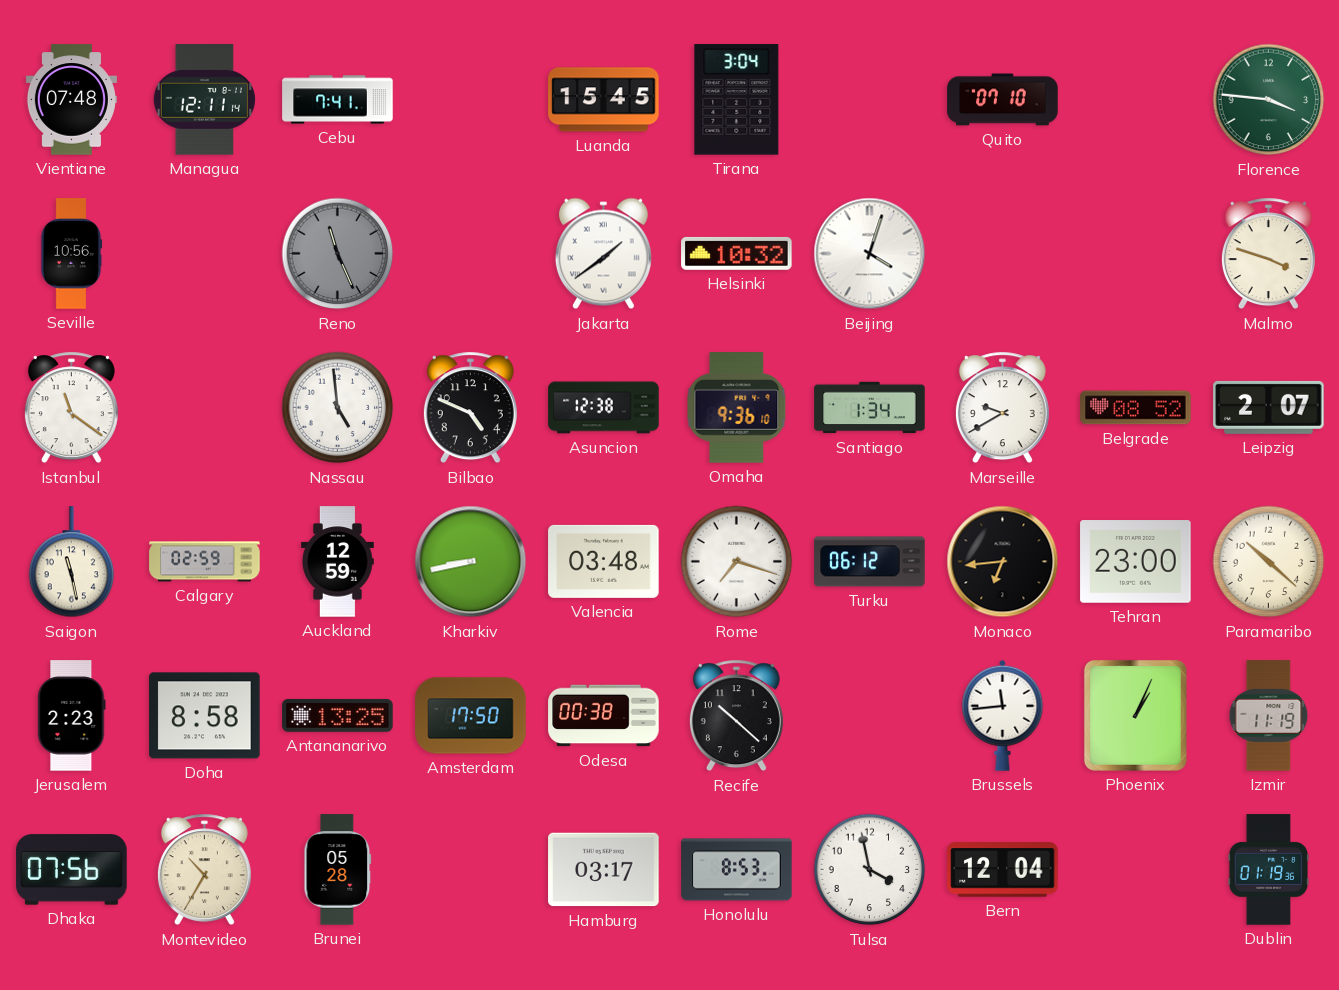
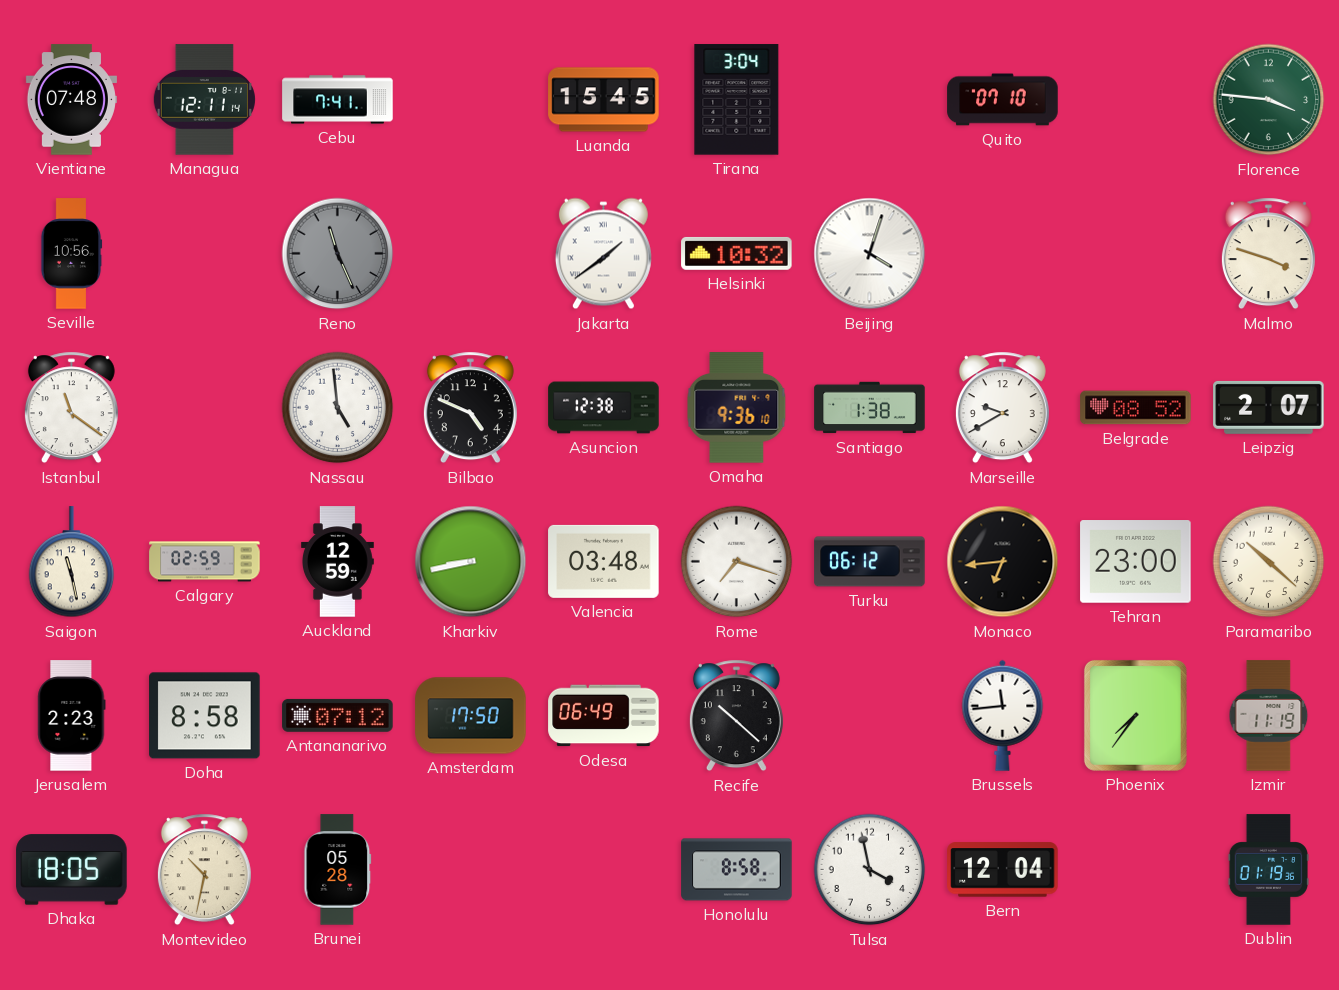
Santiago: 1:34 -> 1:38 (870, 408)
Antananarivo: 13:25 -> 07:12 (338, 715)
Odesa: 00:38 -> 06:49 (604, 716)
Phoenix: 1:04 -> 7:36 (1135, 715)
Dhaka: 07:56 -> 18:05 (72, 870)
Montevideo: 10:35 -> 10:32 (204, 870)
Hamburg: 03:17 -> none (604, 870)
Honolulu: 8:53 -> 8:58 (737, 870)
